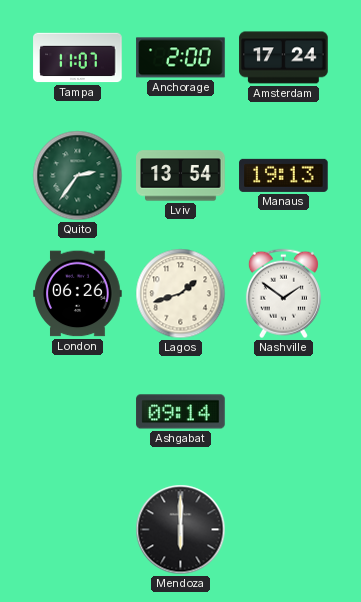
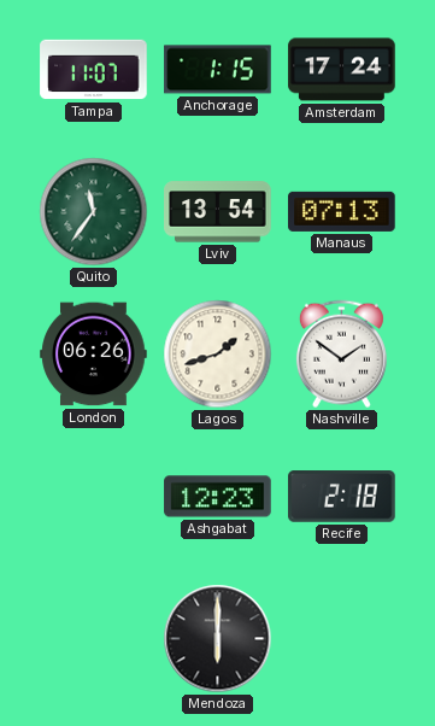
Anchorage: 2:00 -> 1:15 (218, 70)
Quito: 2:36 -> 11:36 (94, 212)
Manaus: 19:13 -> 07:13 (342, 211)
Ashgabat: 09:14 -> 12:23 (218, 497)
Recife: none -> 2:18 (342, 497)
